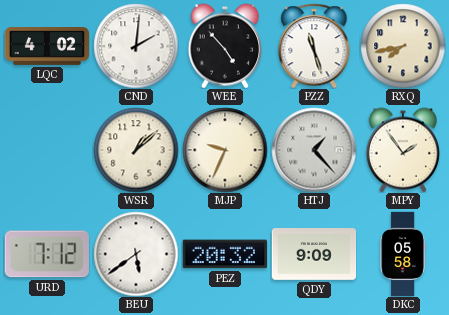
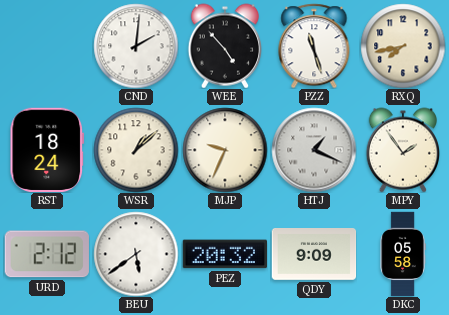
LQC: 4:02 -> none (47, 47)
RST: none -> 18:24 (47, 149)
HTJ: 1:23 -> 1:19 (314, 150)
URD: 7:12 -> 2:12 (47, 254)
